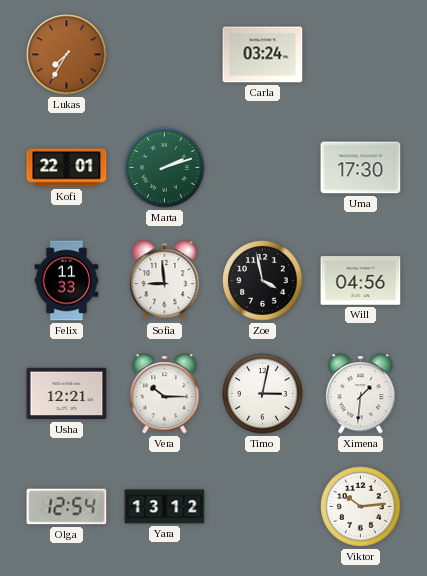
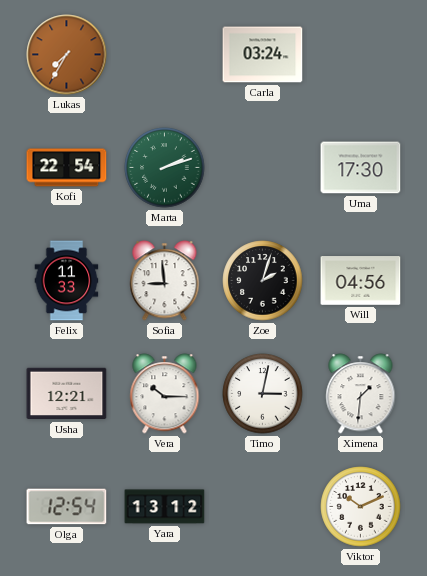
Kofi: 22:01 -> 22:54 (67, 168)
Zoe: 3:58 -> 2:03 (263, 281)
Viktor: 10:14 -> 10:11 (361, 507)
